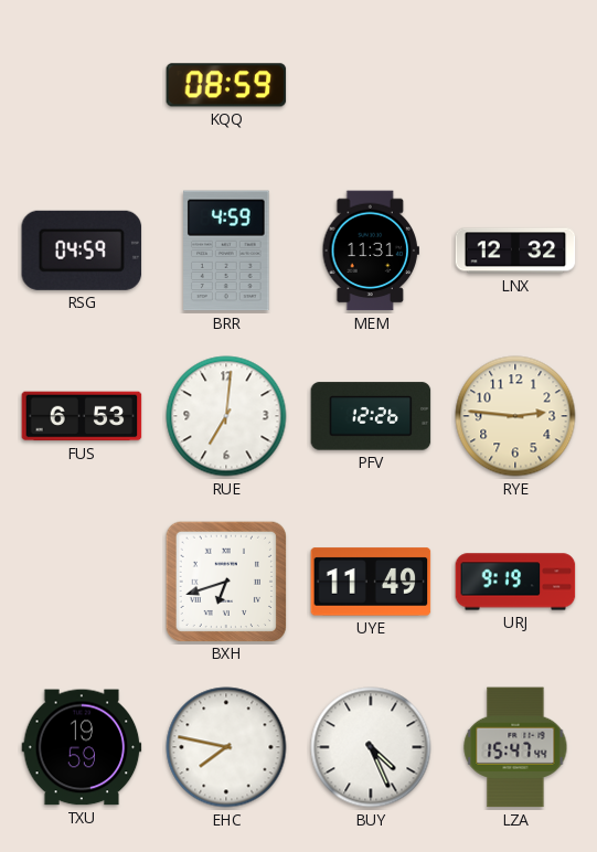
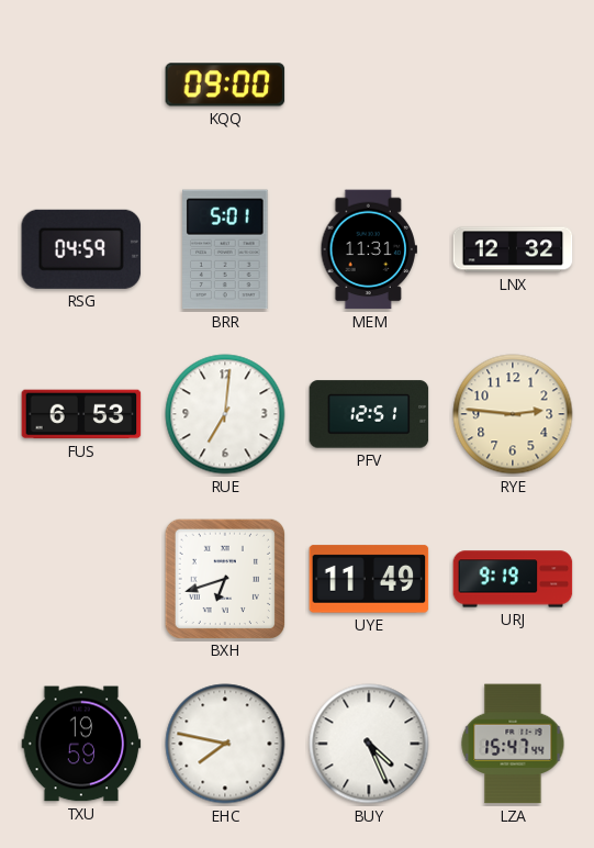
KQQ: 08:59 -> 09:00 (225, 85)
BRR: 4:59 -> 5:01 (225, 249)
PFV: 12:26 -> 12:51 (369, 414)
